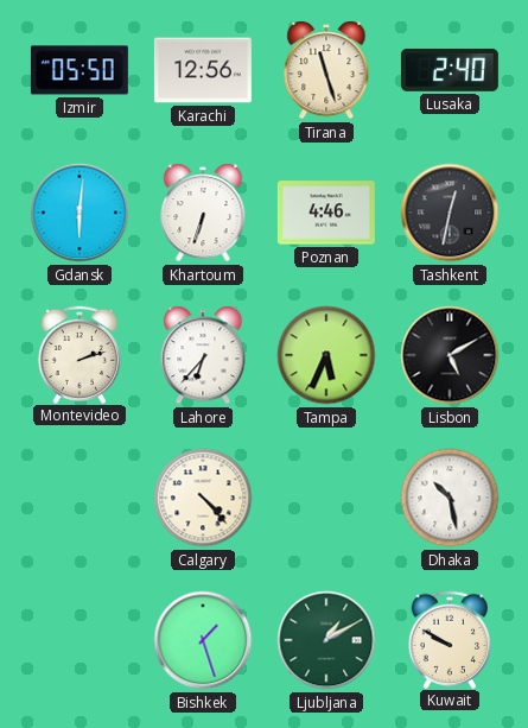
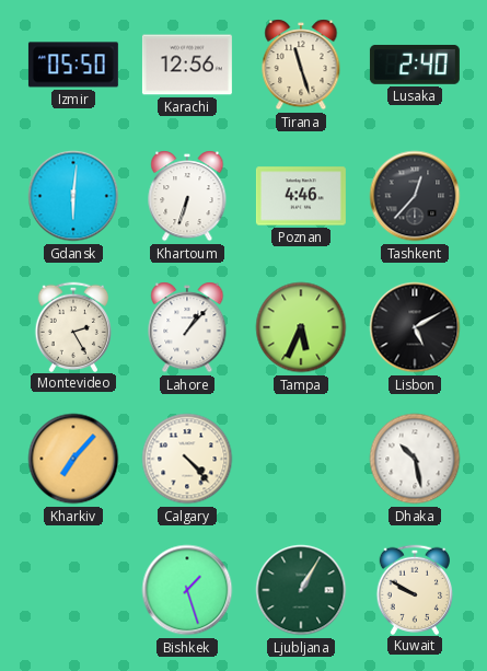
Tashkent: 12:32 -> 12:37 (415, 196)
Montevideo: 2:12 -> 2:25 (72, 326)
Lahore: 6:37 -> 1:07 (187, 327)
Kharkiv: none -> 7:07 (73, 459)
Ljubljana: 1:10 -> 1:05 (301, 590)
